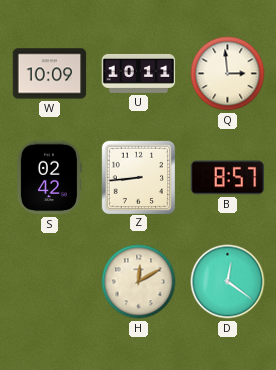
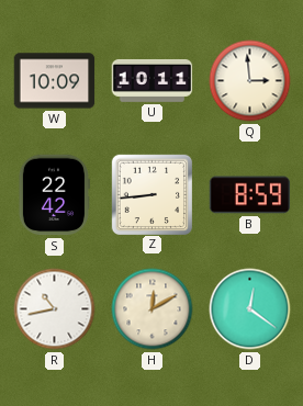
S: 02:42 -> 22:42 (54, 195)
B: 8:57 -> 8:59 (250, 195)
R: none -> 10:43 (55, 309)
